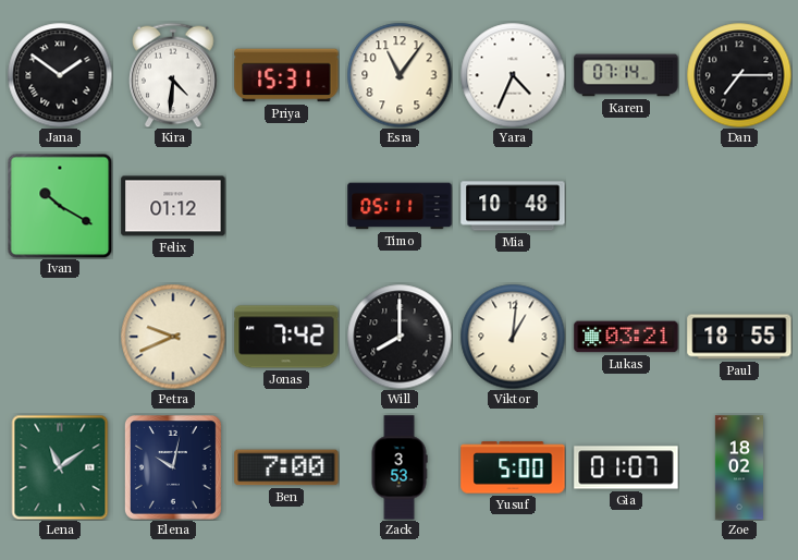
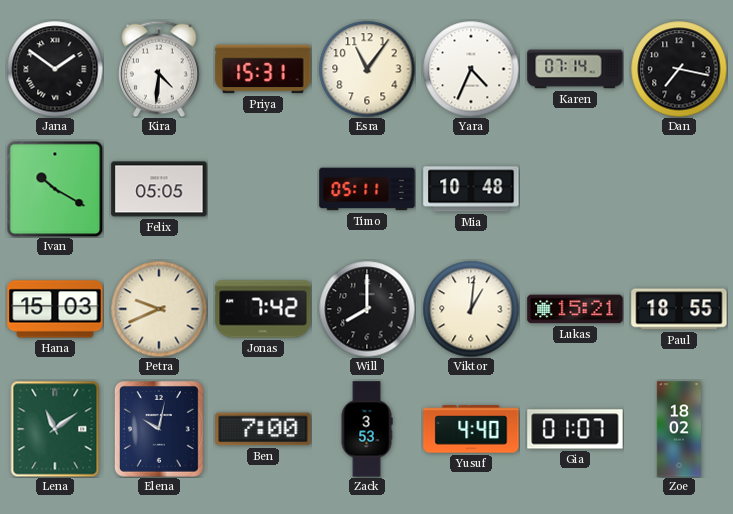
Dan: 7:15 -> 7:17 (679, 69)
Felix: 01:12 -> 05:05 (159, 189)
Hana: none -> 15:03 (55, 309)
Lukas: 03:21 -> 15:21 (575, 309)
Yusuf: 5:00 -> 4:40 (471, 429)
